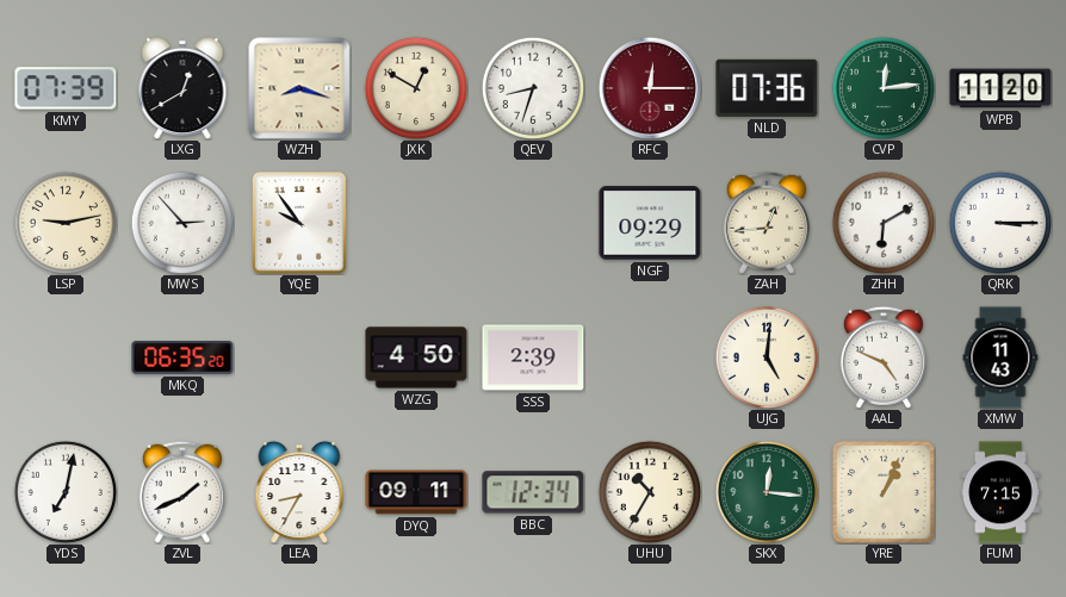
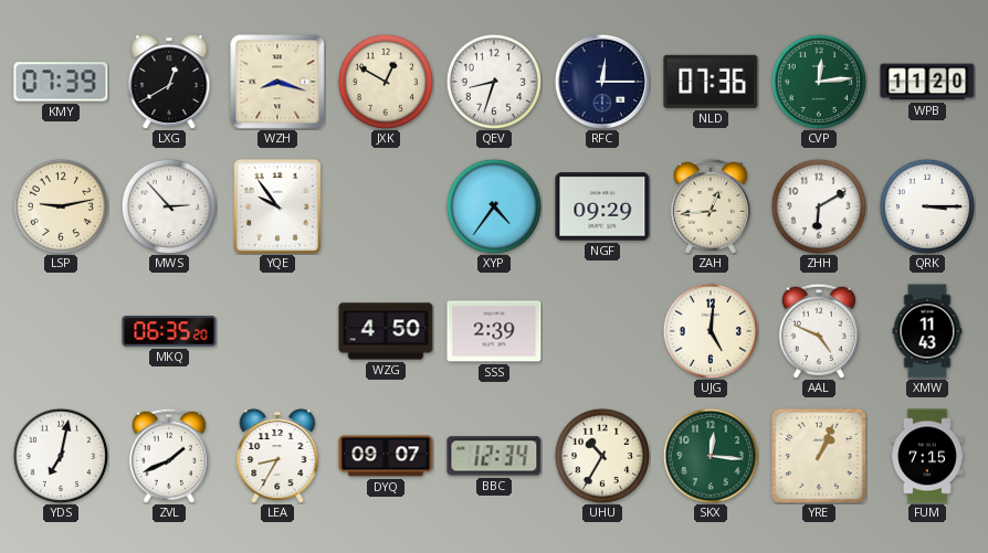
RFC dial: burgundy -> navy (602, 82)
XYP: none -> 4:36 (493, 205)
DYQ: 09:11 -> 09:07 (386, 456)
